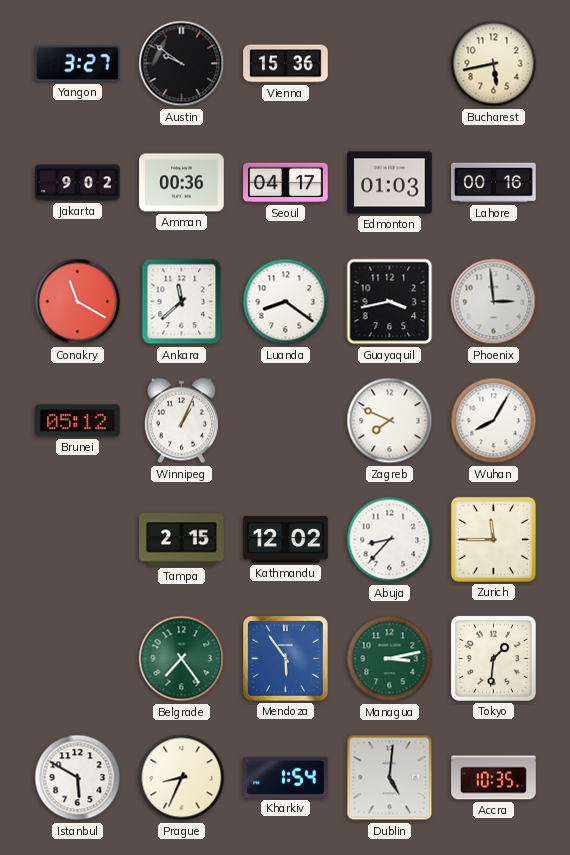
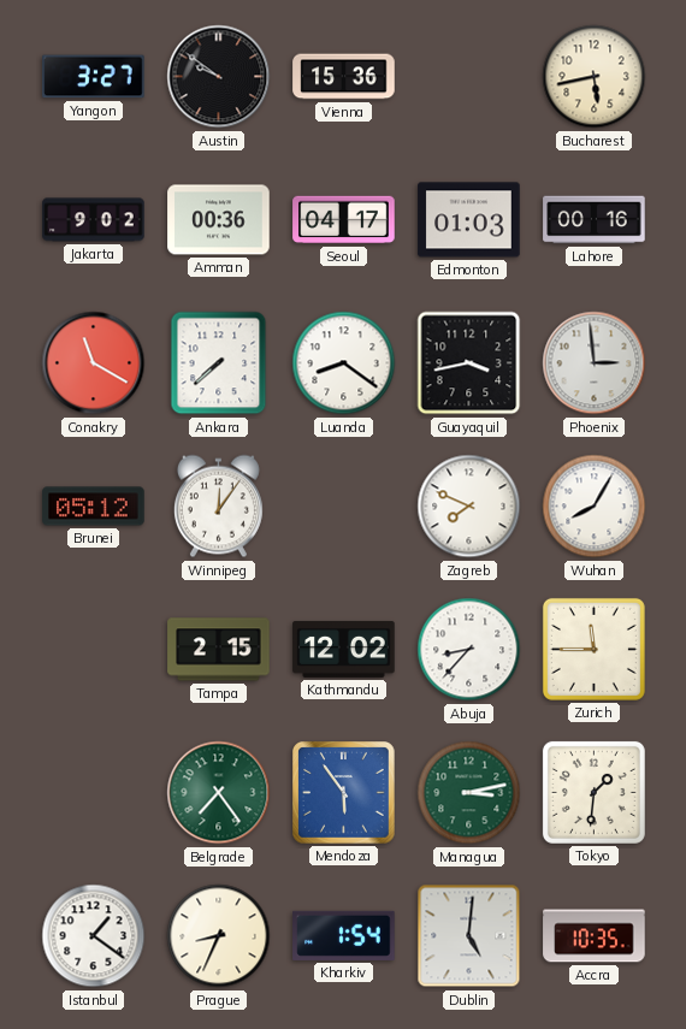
Ankara: 11:38 -> 7:38 (219, 363)
Winnipeg: 1:04 -> 12:06 (218, 507)
Istanbul: 5:50 -> 1:21 (94, 936)
